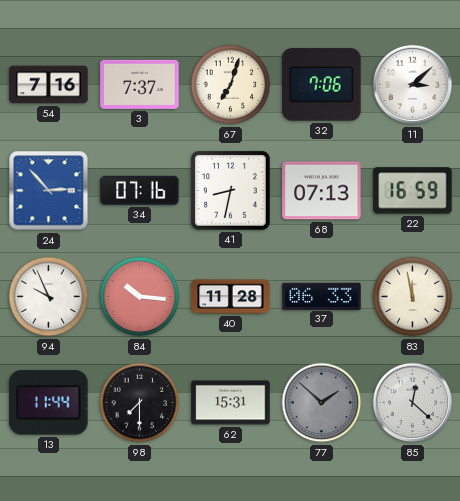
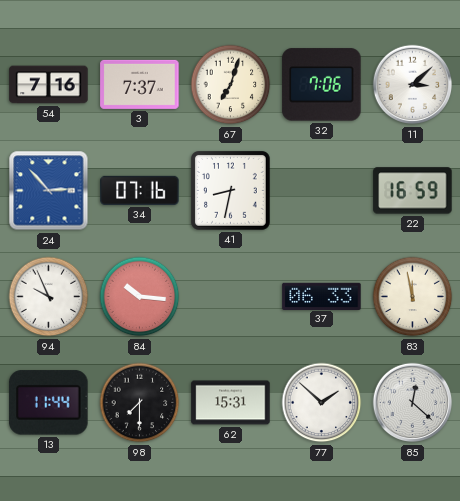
68: 07:13 -> none (322, 191)
40: 11:28 -> none (231, 297)
77 dial: grey -> white (322, 403)
